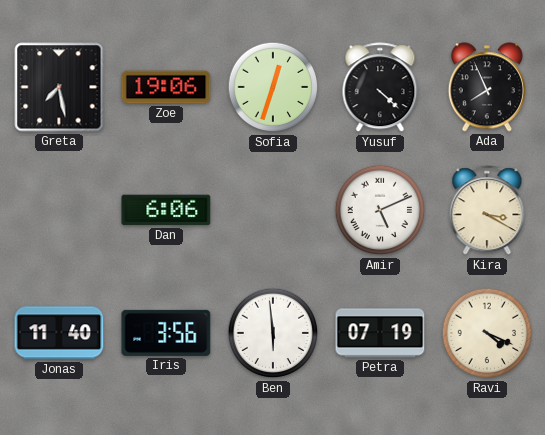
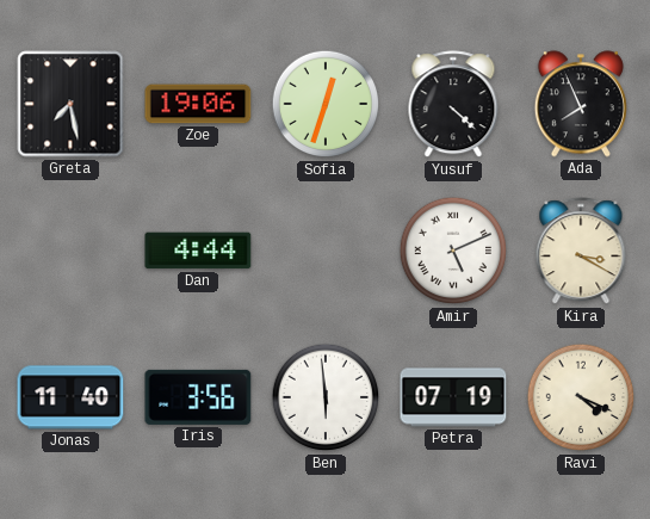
Dan: 6:06 -> 4:44 (198, 251)
